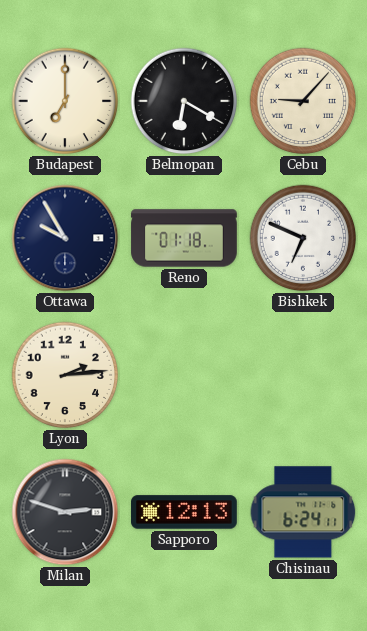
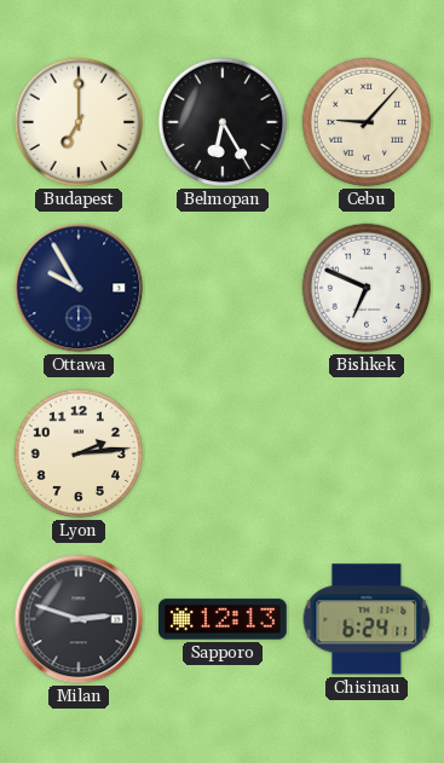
Belmopan: 6:20 -> 6:25 (223, 122)
Reno: 01:18 -> none (184, 238)
